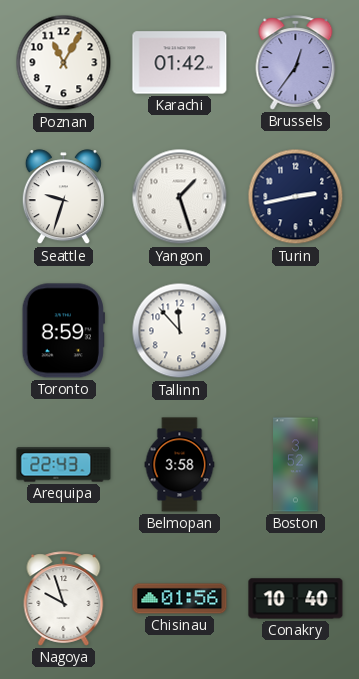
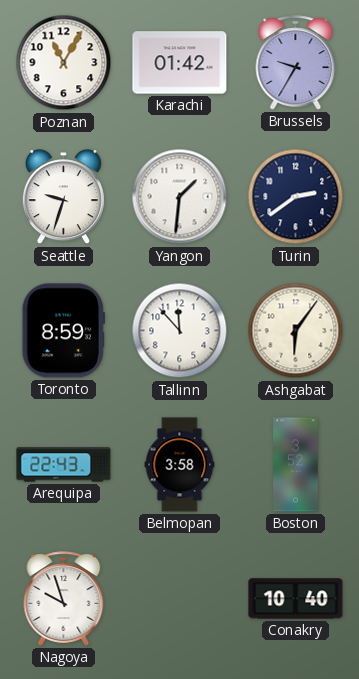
Brussels: 12:36 -> 9:35 (296, 63)
Yangon: 1:27 -> 1:31 (180, 197)
Turin: 2:43 -> 2:39 (296, 197)
Ashgabat: none -> 6:06 (296, 331)
Chisinau: 01:56 -> none (180, 599)
